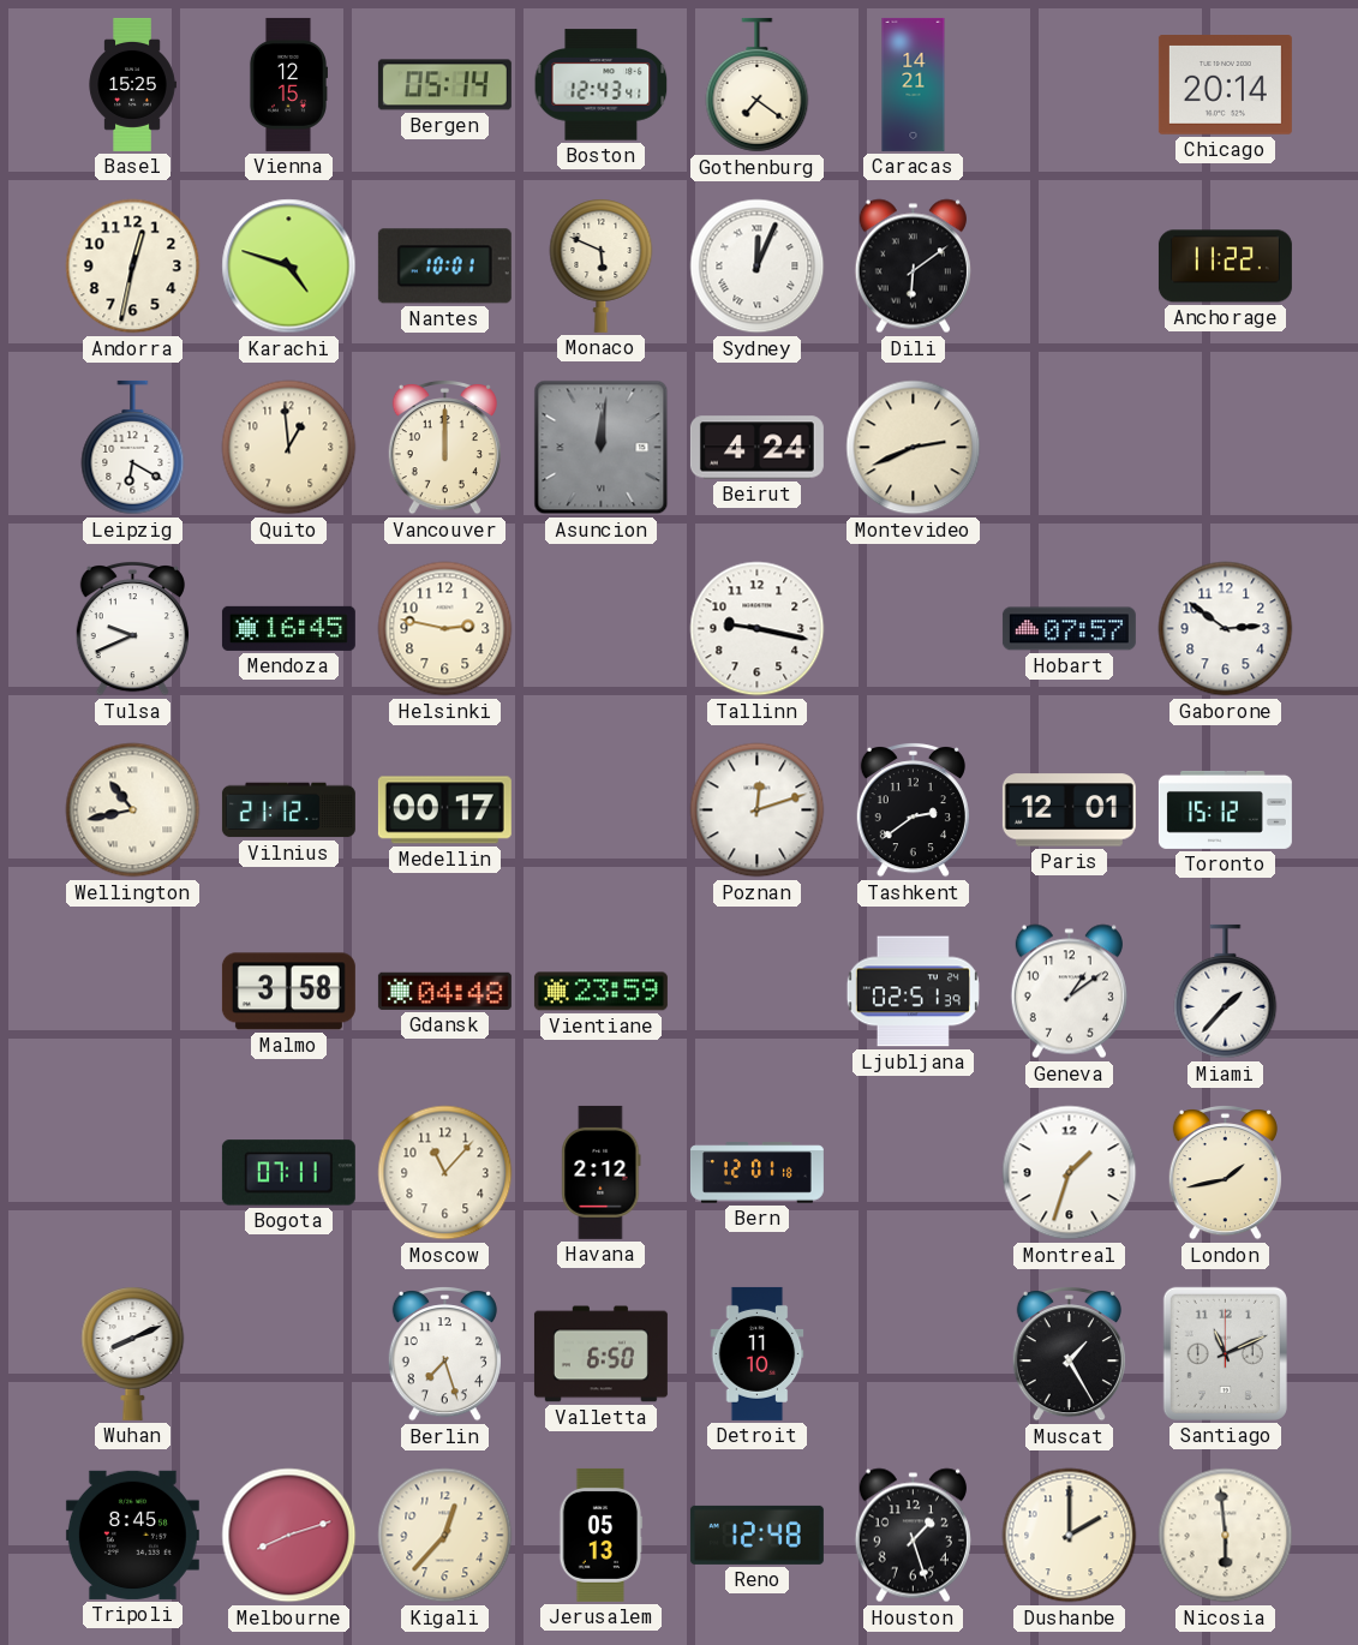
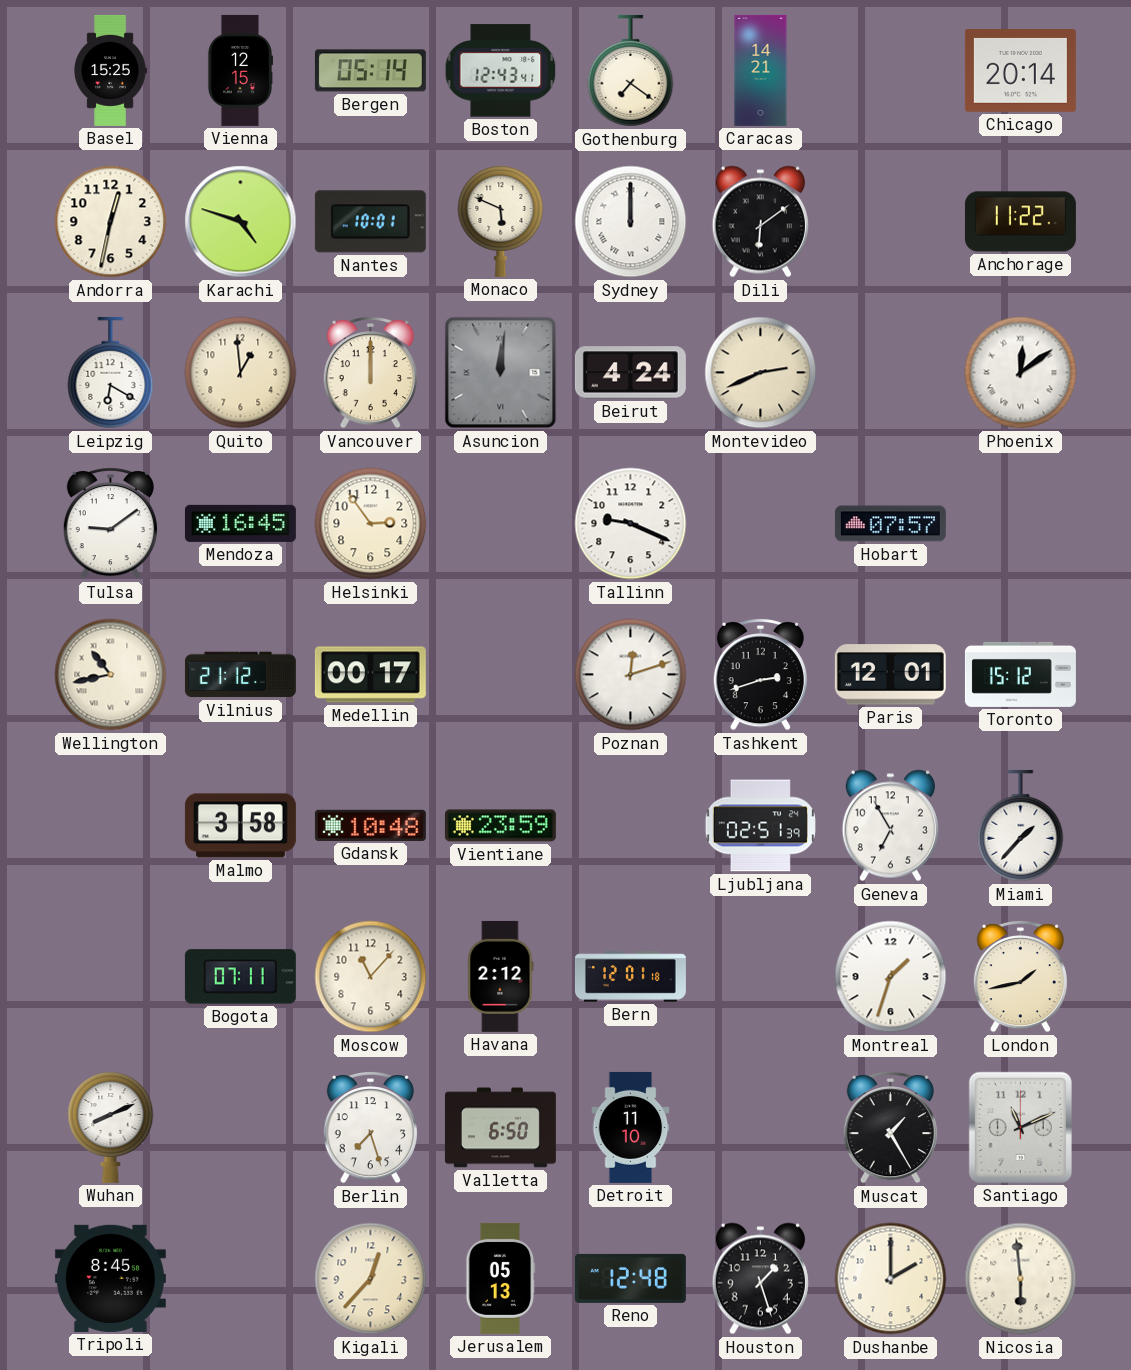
Sydney: 12:04 -> 12:00 (631, 222)
Phoenix: none -> 12:09 (1021, 373)
Tulsa: 9:41 -> 9:09 (110, 524)
Helsinki: 2:47 -> 2:54 (371, 524)
Tallinn: 9:17 -> 9:19 (631, 524)
Gaborone: 2:51 -> none (1226, 629)
Tashkent: 2:39 -> 2:42 (760, 675)
Gdansk: 04:48 -> 10:48 (370, 825)
Geneva: 1:09 -> 6:55 (890, 826)
Melbourne: 8:12 -> none (289, 1536)
